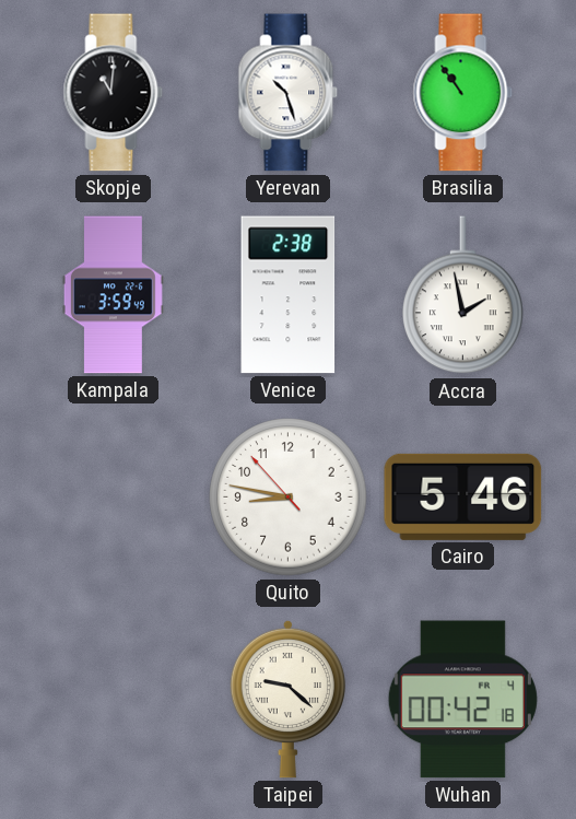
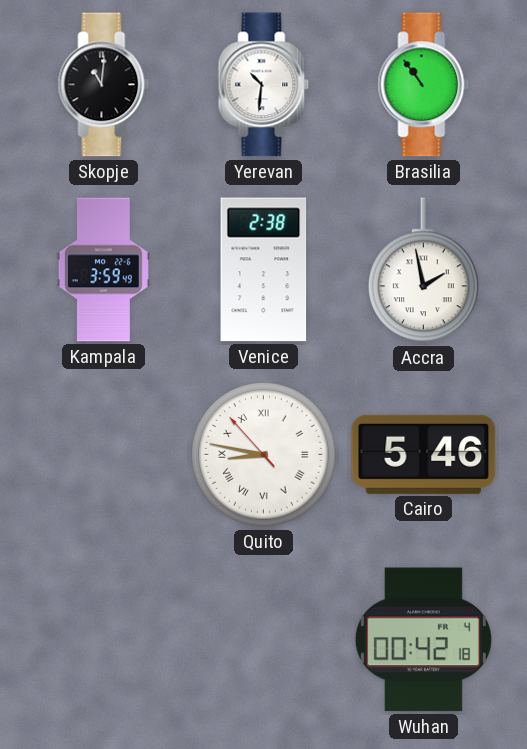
Yerevan: 10:27 -> 10:31 (264, 85)
Quito numerals: Arabic -> Roman (264, 455)
Taipei: 9:22 -> none (287, 699)
